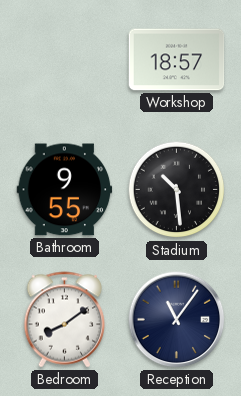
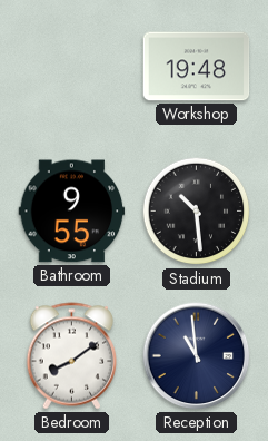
Workshop: 18:57 -> 19:48 (197, 67)
Reception: 11:06 -> 10:59 (197, 356)
